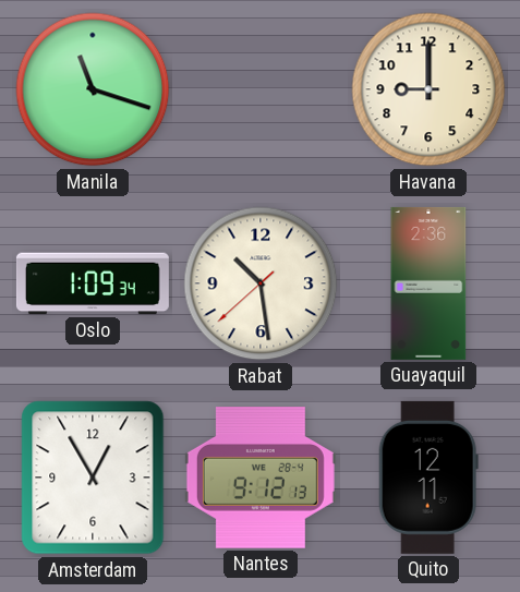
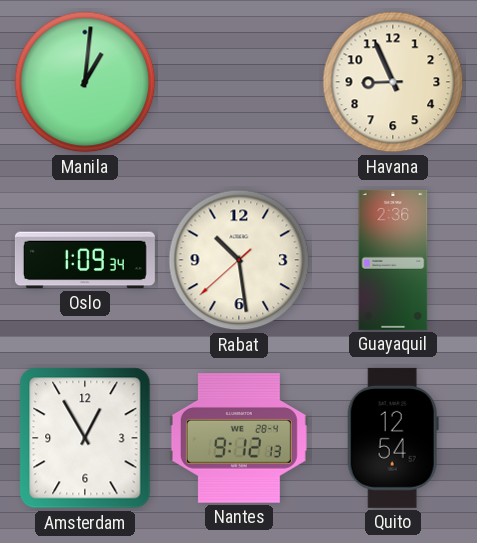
Manila: 11:18 -> 1:01 (85, 82)
Havana: 9:00 -> 8:56 (393, 82)
Quito: 12:11 -> 12:54 (393, 438)
